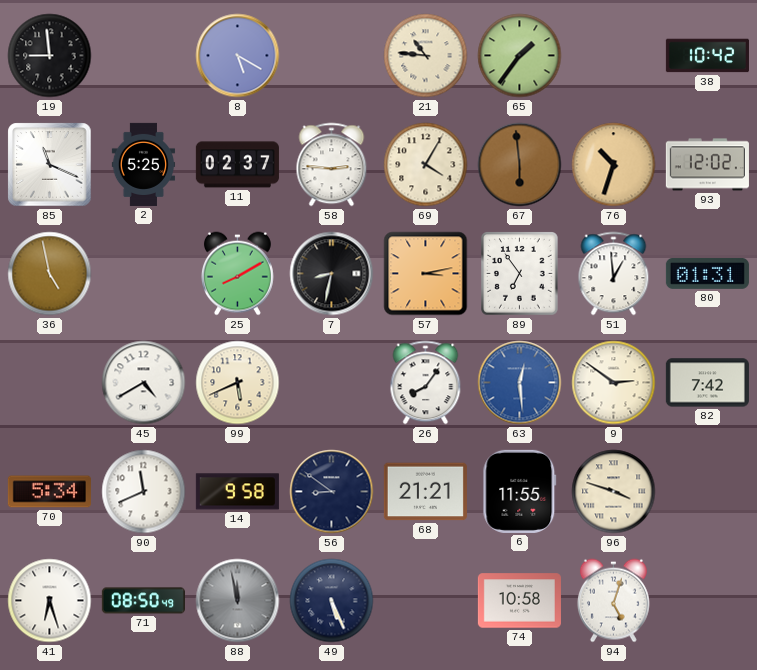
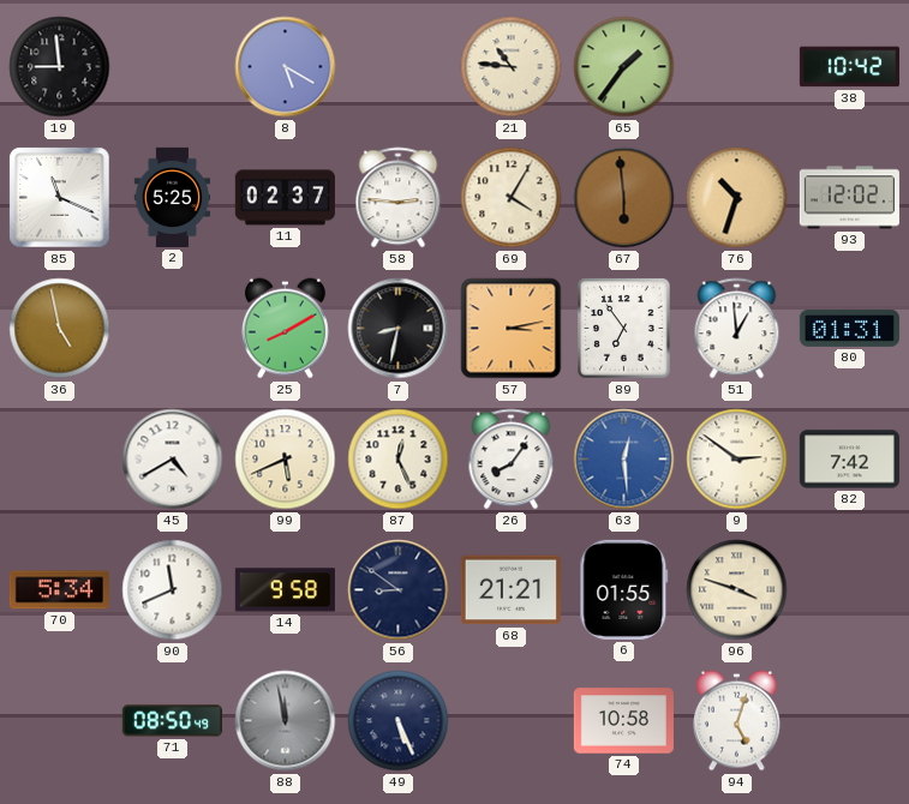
87: none -> 12:26 (399, 460)
6: 11:55 -> 01:55 (624, 589)
41: 6:27 -> none (50, 601)
